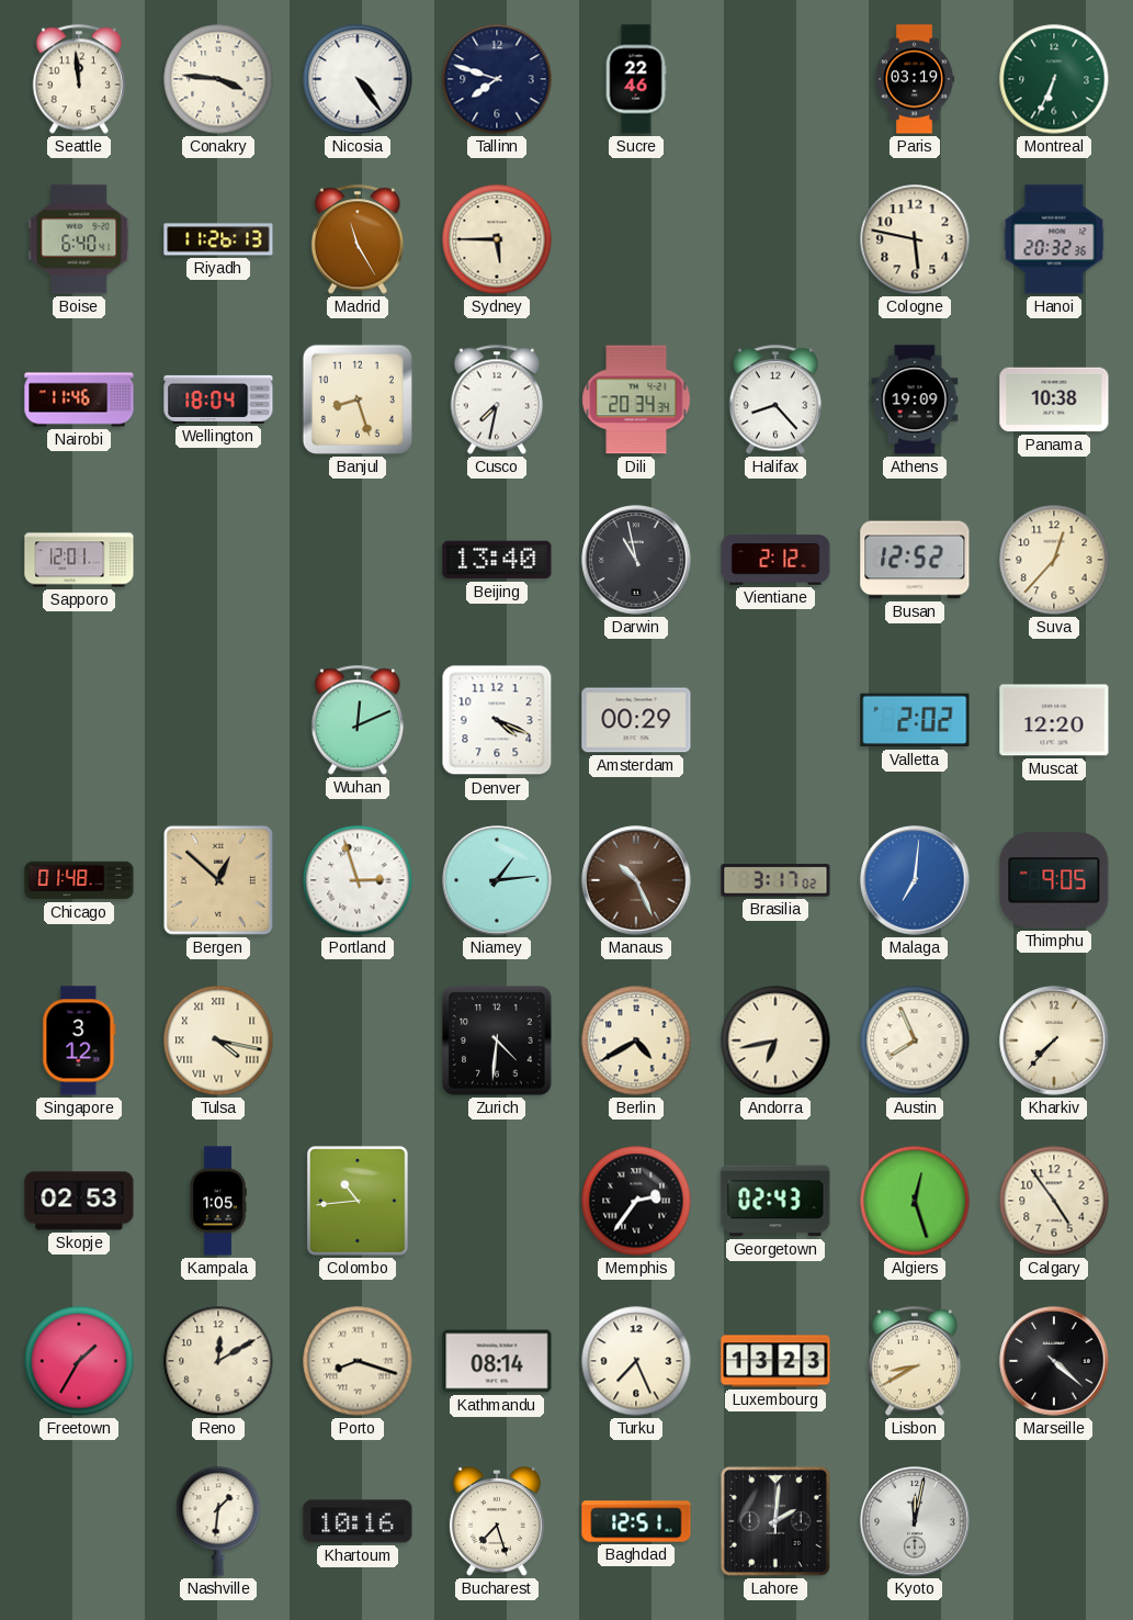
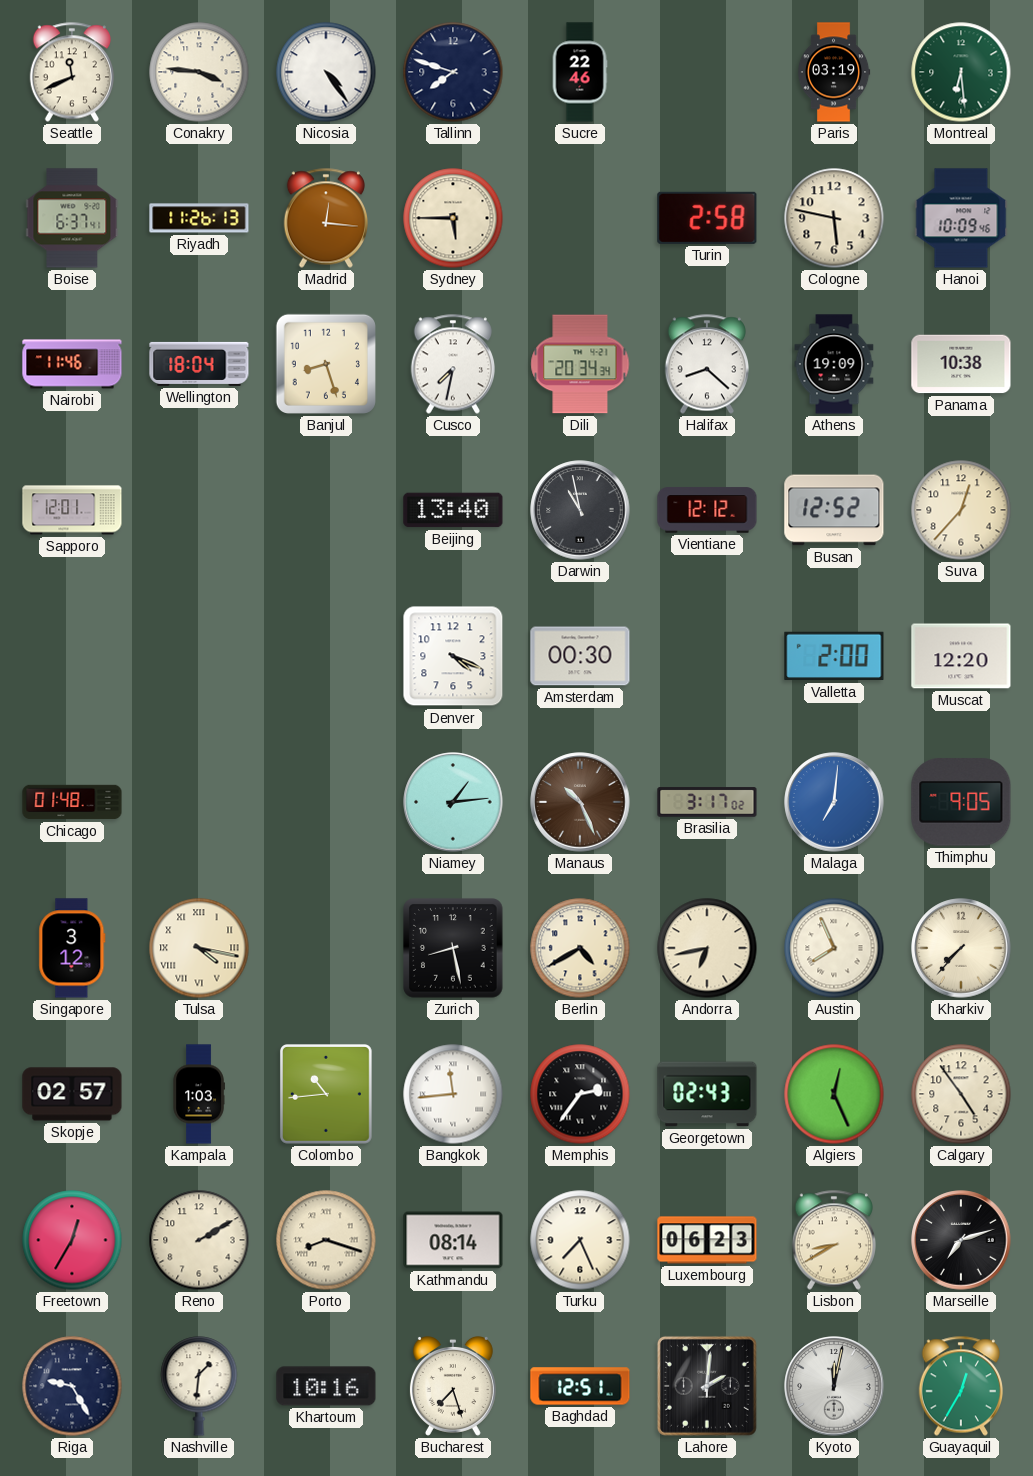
Seattle: 11:59 -> 11:41 (71, 72)
Montreal: 6:34 -> 6:29 (961, 72)
Boise: 6:40 -> 6:37 (72, 218)
Madrid: 11:25 -> 12:16 (325, 218)
Turin: none -> 2:58 (707, 218)
Hanoi: 20:32 -> 10:09 (961, 218)
Halifax: 8:23 -> 8:22 (706, 364)
Vientiane: 2:12 -> 12:12 (707, 510)
Wuhan: 12:11 -> none (356, 720)
Amsterdam: 00:29 -> 00:30 (580, 656)
Valletta: 2:02 -> 2:00 (834, 656)
Bergen: 12:52 -> none (218, 880)
Portland: 2:57 -> none (358, 880)
Zurich: 4:31 -> 8:28 (453, 948)
Skopje: 02:53 -> 02:57 (72, 1094)
Kampala: 1:05 -> 1:03 (199, 1094)
Bangkok: none -> 11:44 (453, 1094)
Algiers: 12:27 -> 12:26 (834, 1094)
Freetown: 1:35 -> 12:35 (72, 1240)
Reno: 12:10 -> 2:10 (199, 1240)
Luxembourg: 13:23 -> 06:23 (707, 1240)
Marseille: 4:22 -> 7:12 (961, 1240)
Riga: none -> 9:25 (72, 1386)
Guayaquil: none -> 12:35 (960, 1386)
